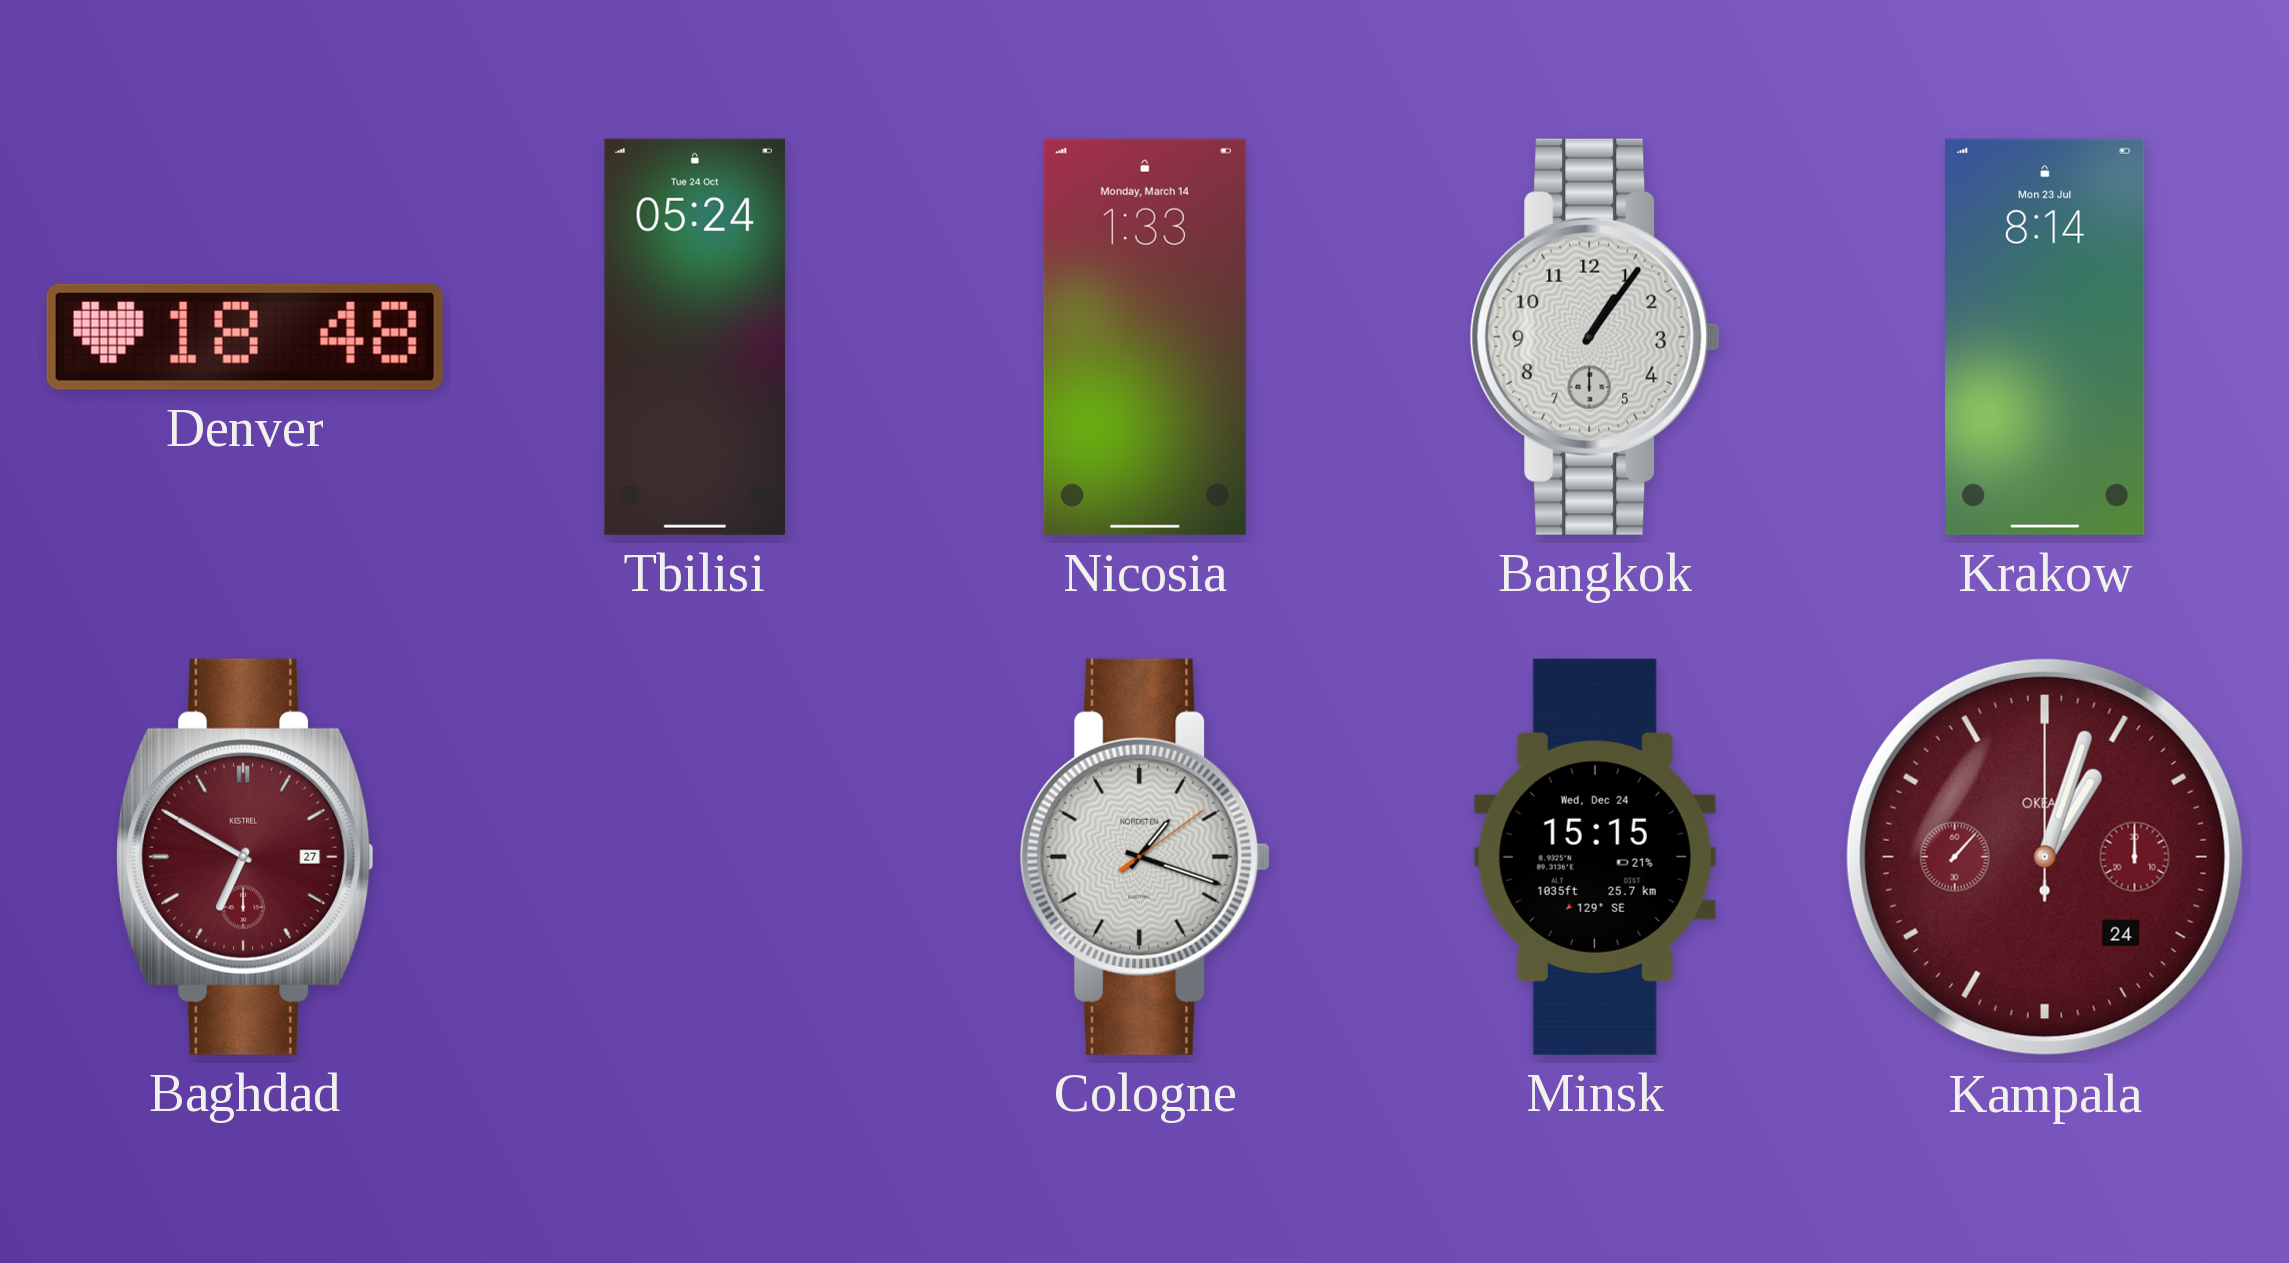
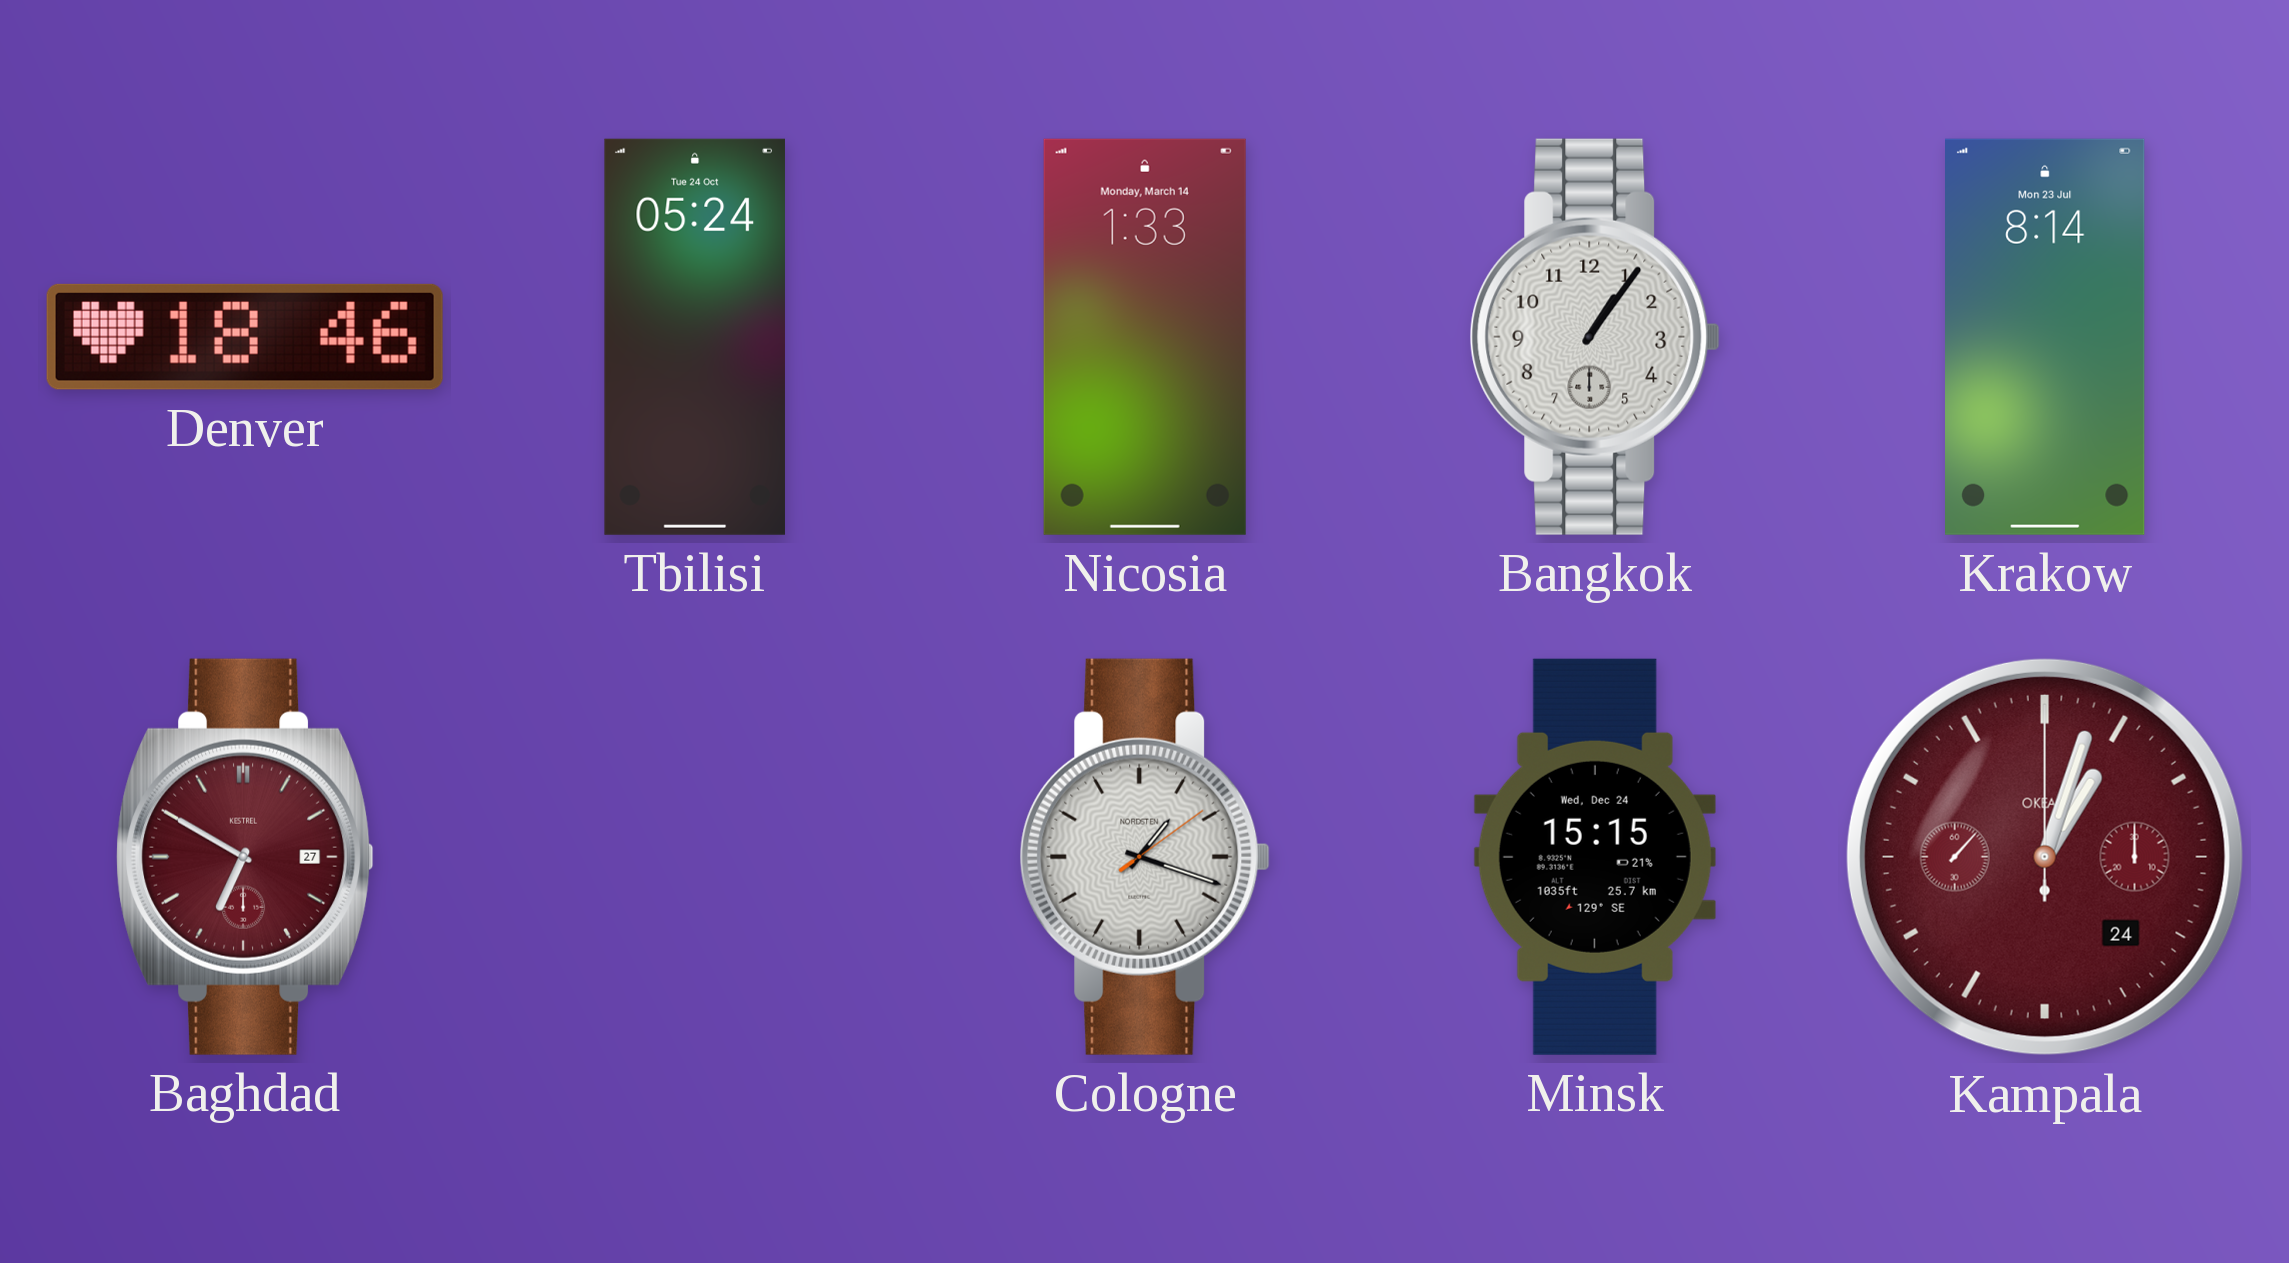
Denver: 18:48 -> 18:46 (245, 337)
